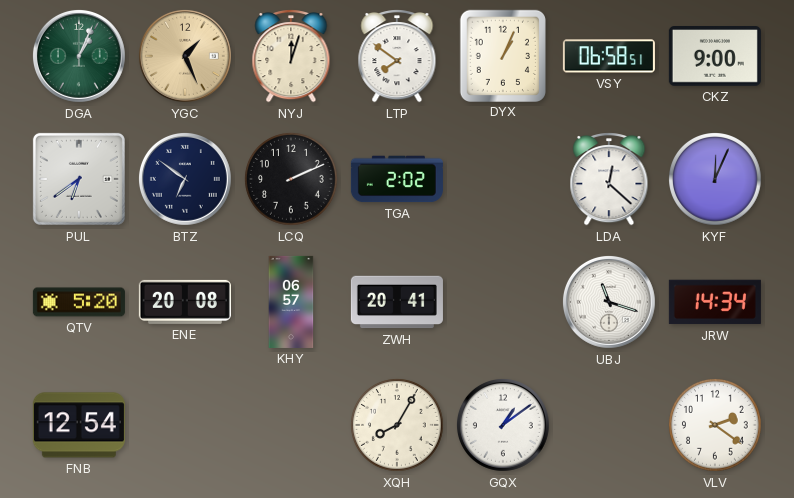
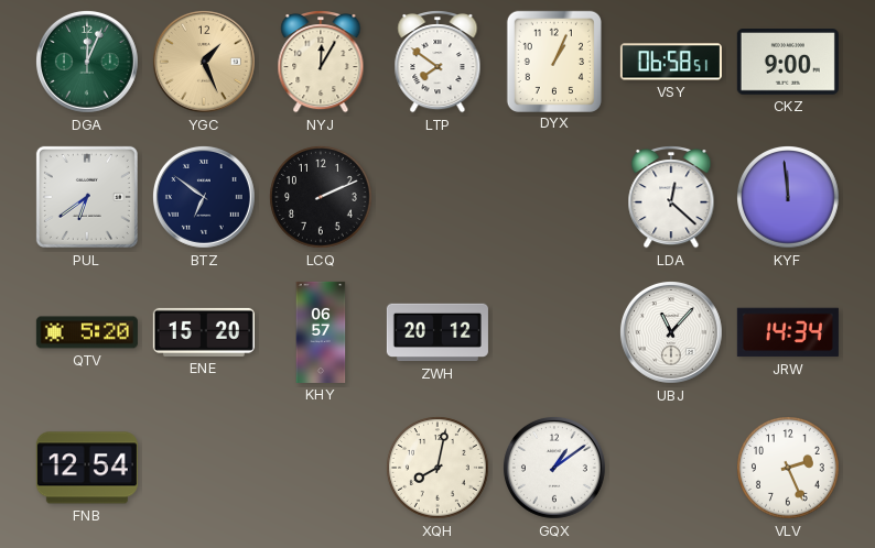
DGA: 1:04 -> 12:04 (87, 62)
NYJ: 12:03 -> 12:05 (321, 63)
TGA: 2:02 -> none (397, 179)
KYF: 12:04 -> 11:59 (789, 198)
ENE: 20:08 -> 15:20 (204, 332)
ZWH: 20:41 -> 20:12 (437, 332)
UBJ: 11:18 -> 11:07 (671, 332)
XQH: 8:05 -> 8:02 (439, 469)
VLV: 2:21 -> 2:26 (789, 469)
